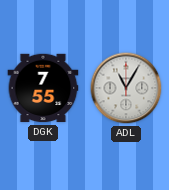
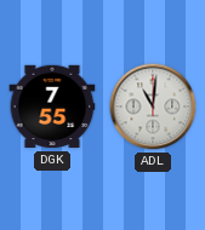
ADL: 11:05 -> 11:01 (153, 107)
